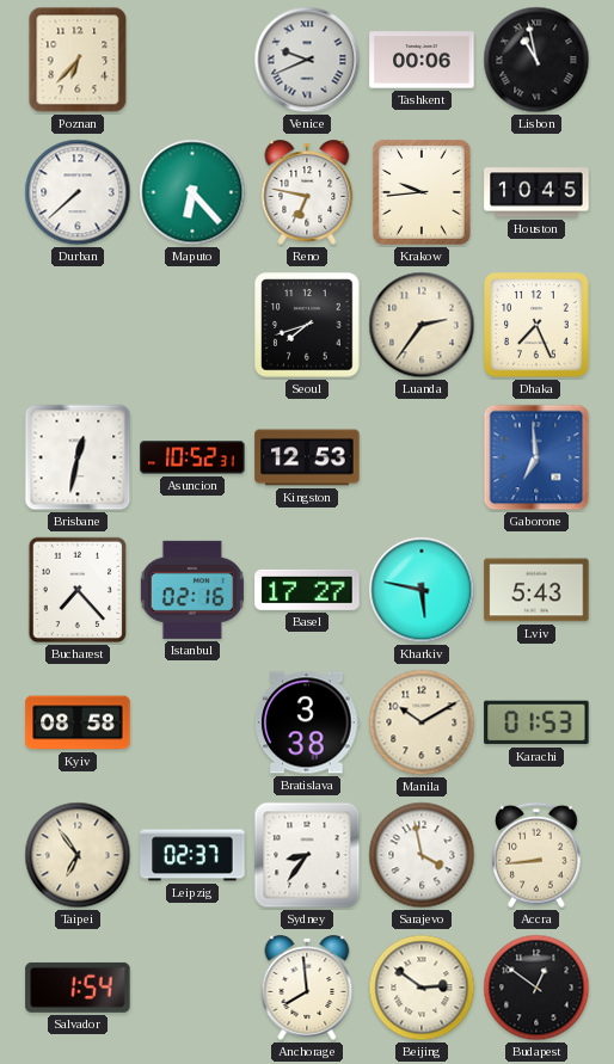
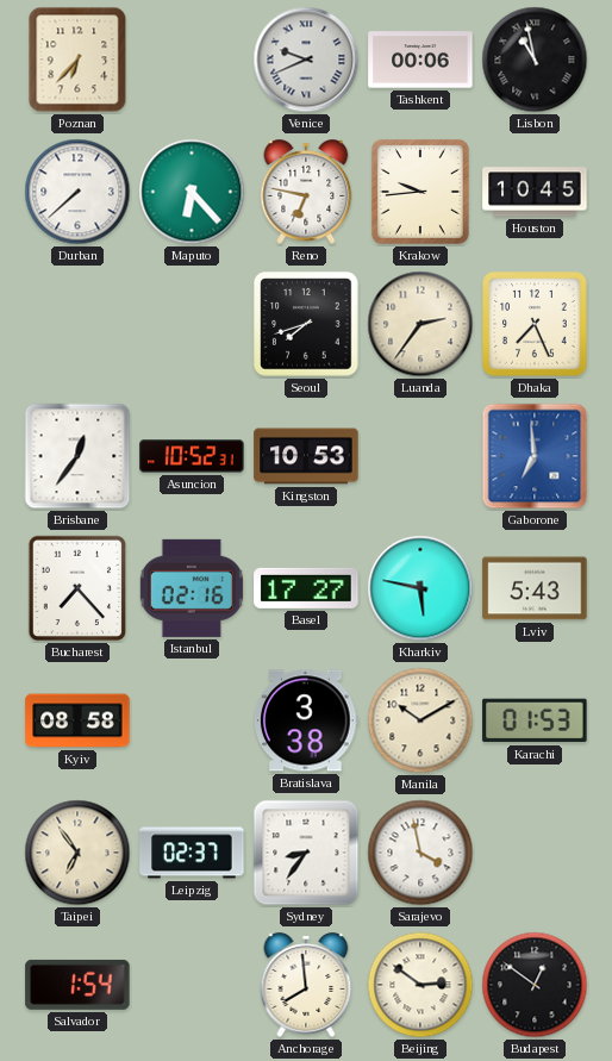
Brisbane: 12:32 -> 12:36 (77, 456)
Kingston: 12:53 -> 10:53 (306, 456)
Accra: 8:44 -> none (536, 855)
